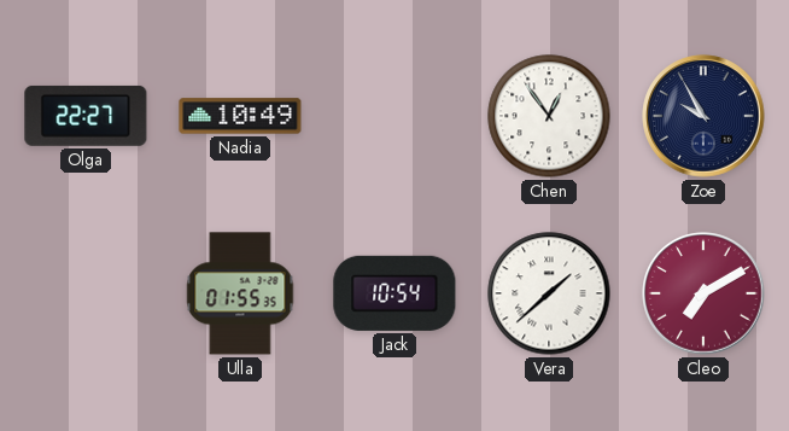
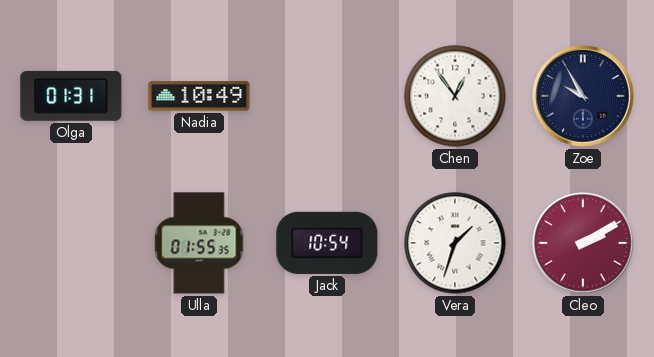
Olga: 22:27 -> 01:31 (71, 96)
Vera: 1:38 -> 1:33 (455, 243)
Cleo: 7:10 -> 2:10 (583, 243)
